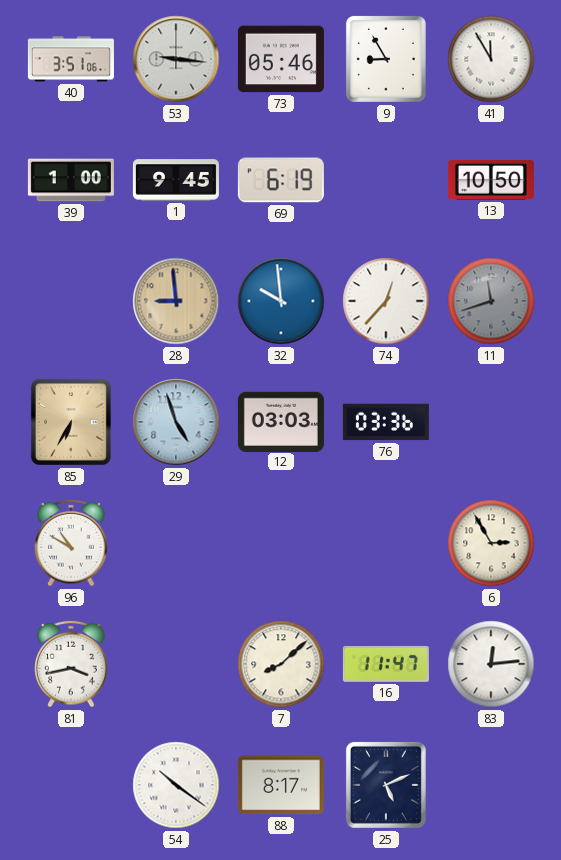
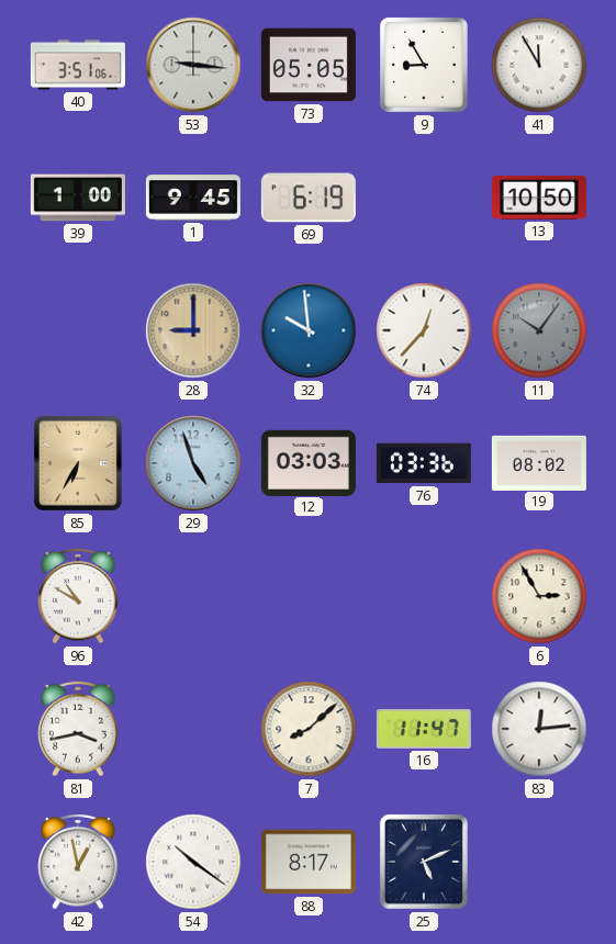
73: 05:46 -> 05:05 (309, 65)
28: 8:59 -> 9:00 (193, 330)
11: 11:42 -> 10:06 (539, 330)
19: none -> 08:02 (539, 462)
42: none -> 12:58 (78, 862)
